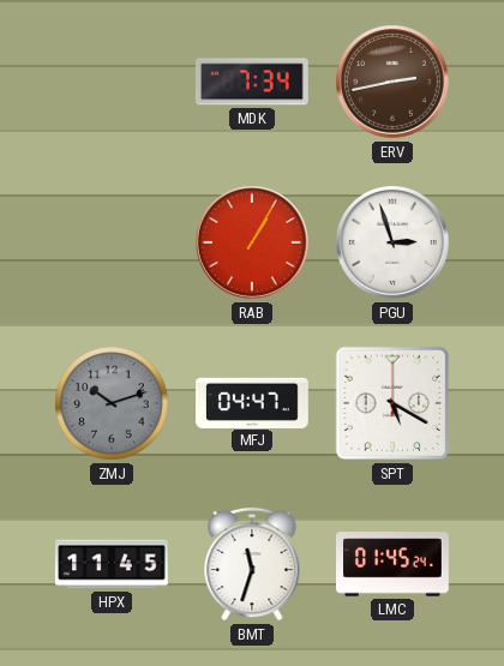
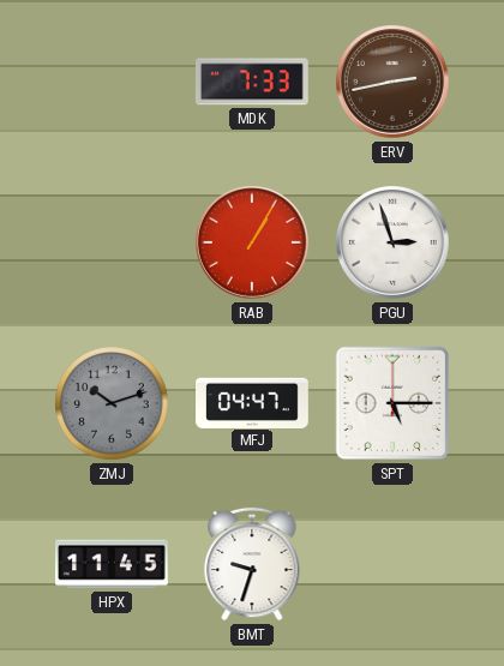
MDK: 7:34 -> 7:33 (252, 82)
SPT: 5:20 -> 5:15 (392, 403)
BMT: 11:33 -> 9:33 (252, 564)
LMC: 01:45 -> none (394, 564)
